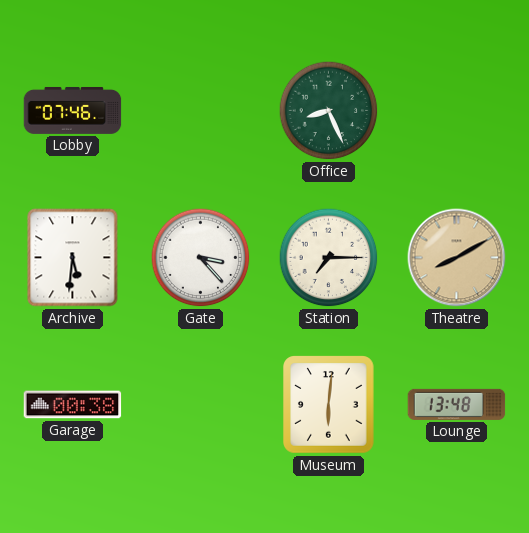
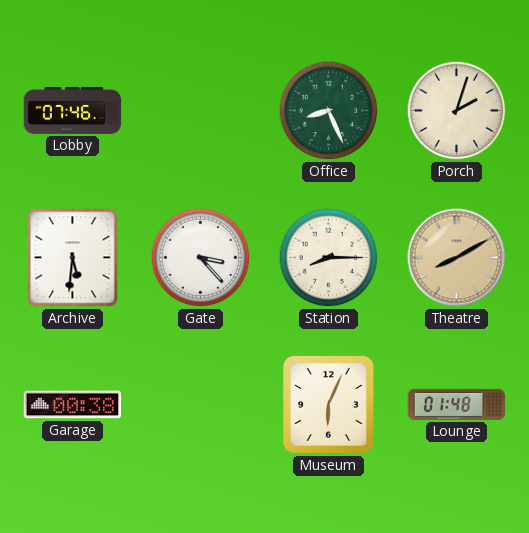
Porch: none -> 2:03 (457, 111)
Station: 7:15 -> 8:15 (329, 258)
Museum: 6:01 -> 6:04 (329, 405)
Lounge: 13:48 -> 01:48 (457, 404)
